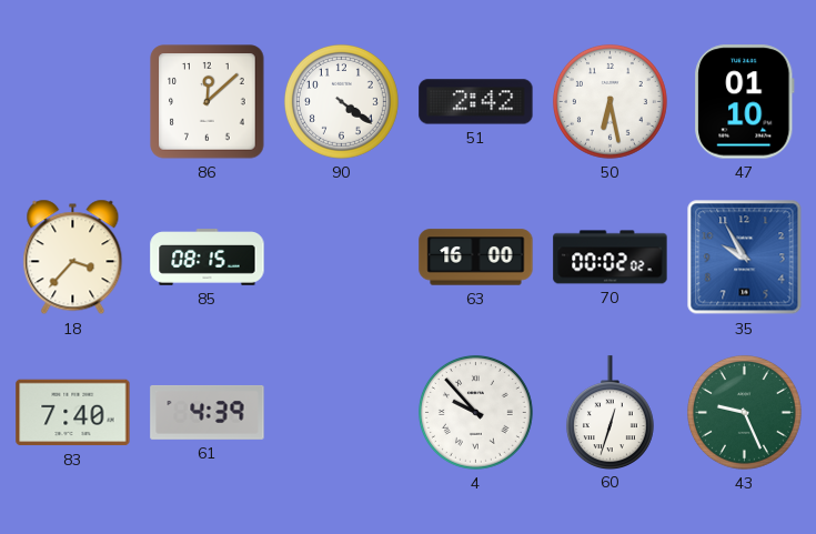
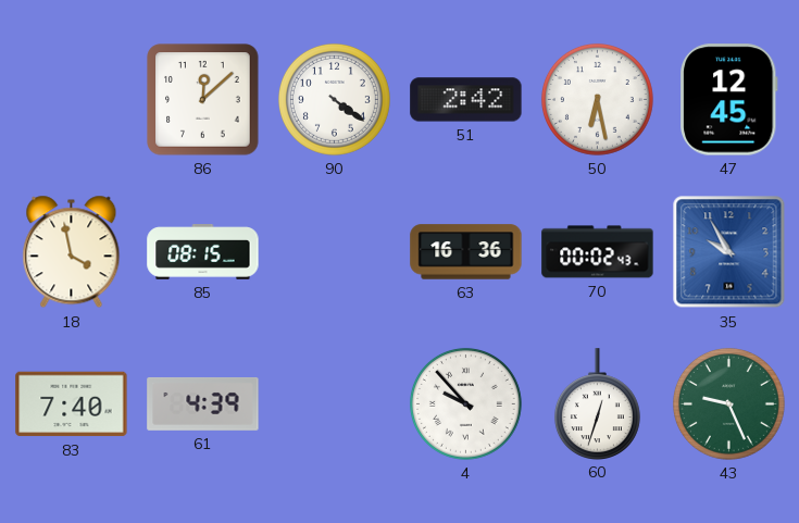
47: 01:10 -> 12:45 (729, 100)
18: 3:37 -> 3:58 (72, 252)
63: 16:00 -> 16:36 (466, 252)
70: 00:02:02 -> 00:02:43 (598, 252)
